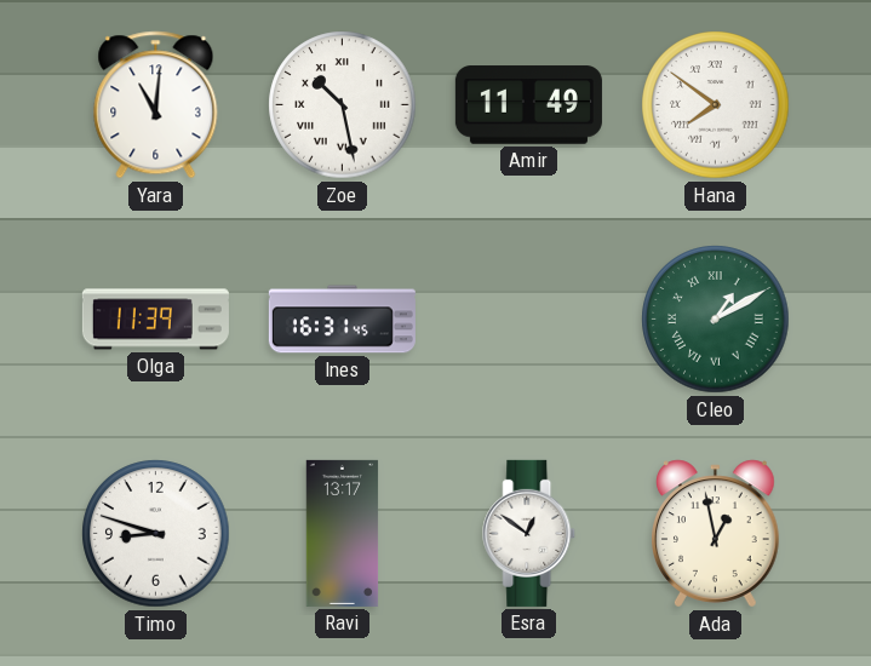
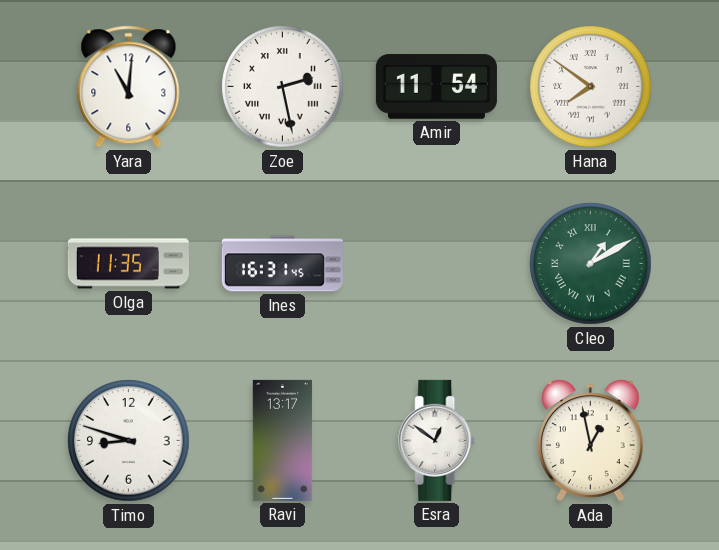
Zoe: 10:28 -> 2:28 (283, 87)
Amir: 11:49 -> 11:54 (436, 87)
Olga: 11:39 -> 11:35 (128, 264)
